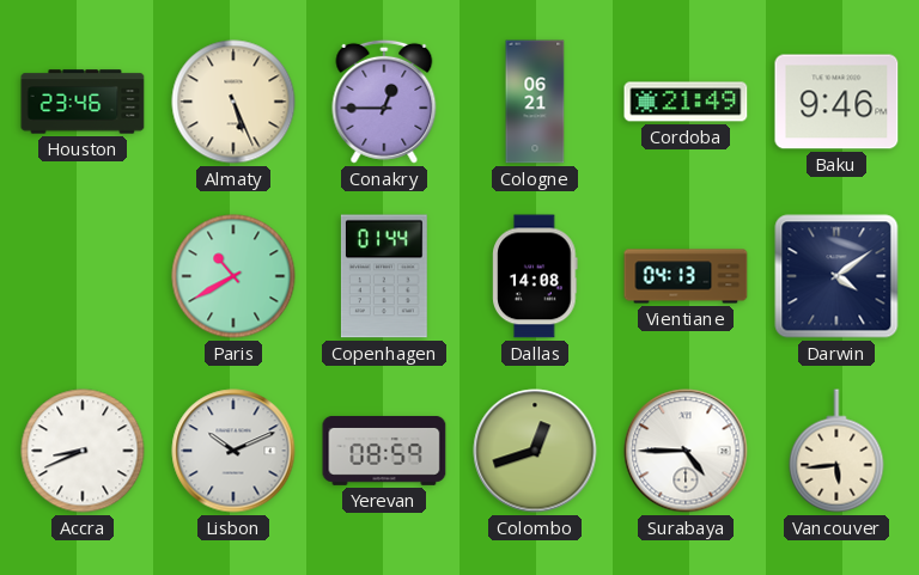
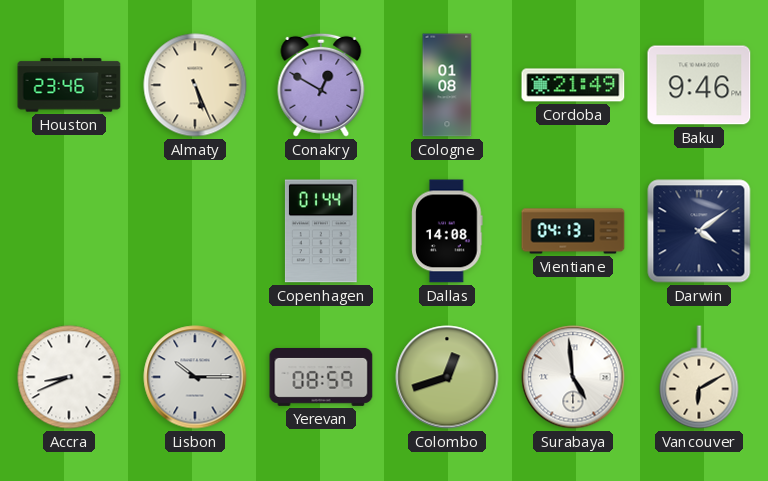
Conakry: 12:45 -> 12:50 (321, 85)
Cologne: 06:21 -> 01:08 (447, 85)
Paris: 10:40 -> none (233, 276)
Lisbon: 10:11 -> 10:15 (195, 377)
Surabaya: 4:45 -> 4:59 (573, 377)
Vancouver: 5:44 -> 6:10 (699, 377)
